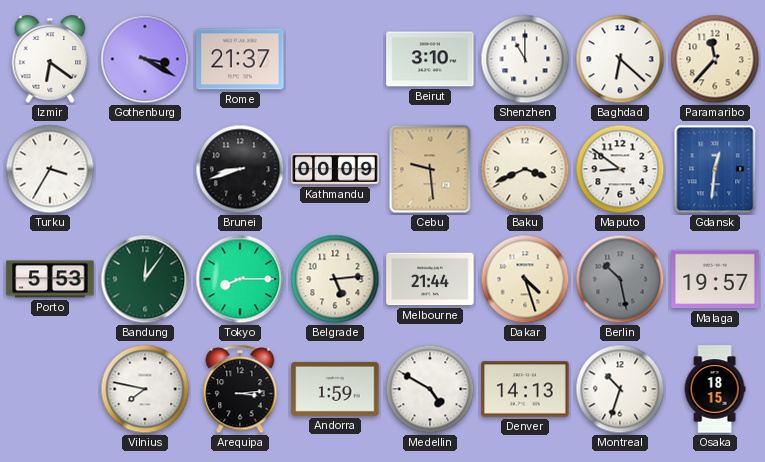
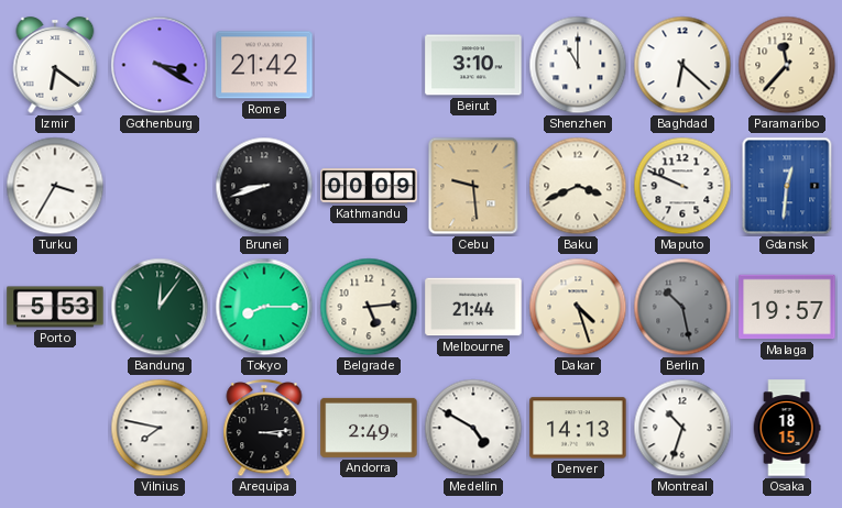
Rome: 21:37 -> 21:42 (264, 65)
Maputo: 8:51 -> 9:49 (682, 186)
Andorra: 1:59 -> 2:49 (369, 428)
